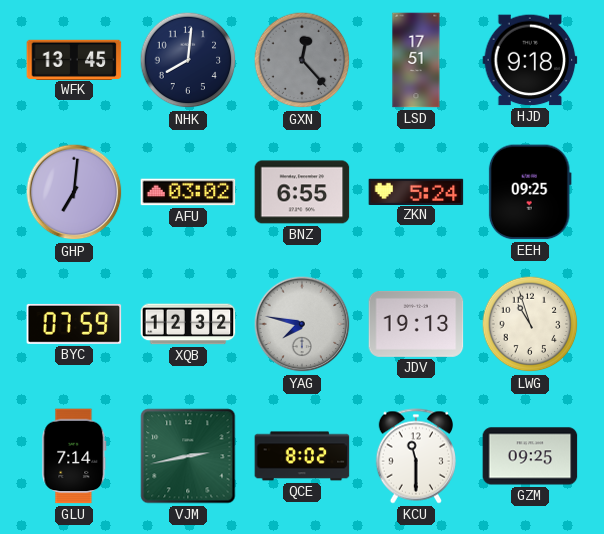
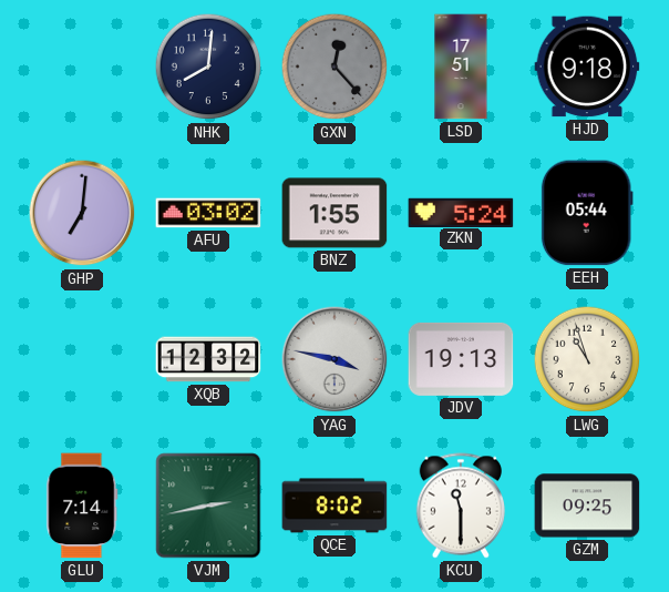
WFK: 13:45 -> none (74, 59)
BNZ: 6:55 -> 1:55 (334, 213)
EEH: 09:25 -> 05:44 (587, 213)
BYC: 07:59 -> none (74, 324)
YAG: 7:47 -> 3:47 (334, 359)
